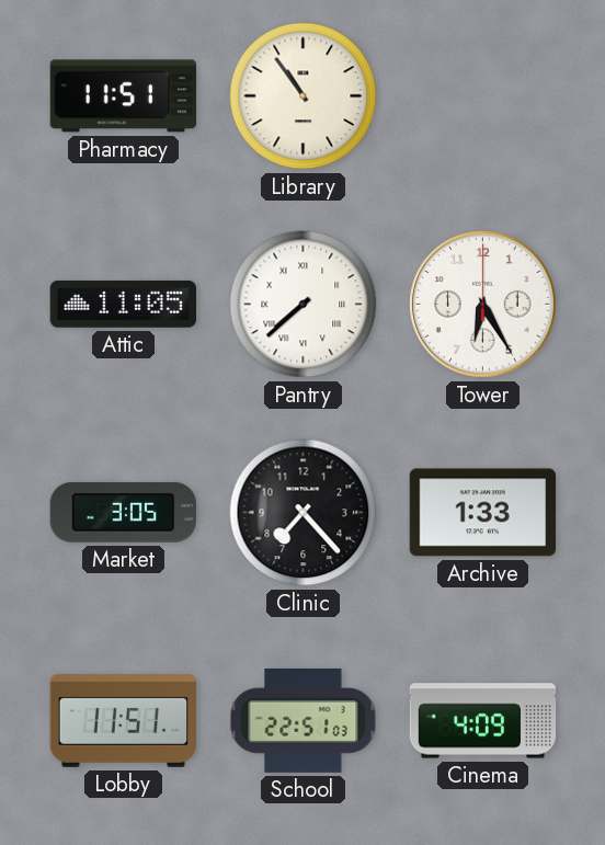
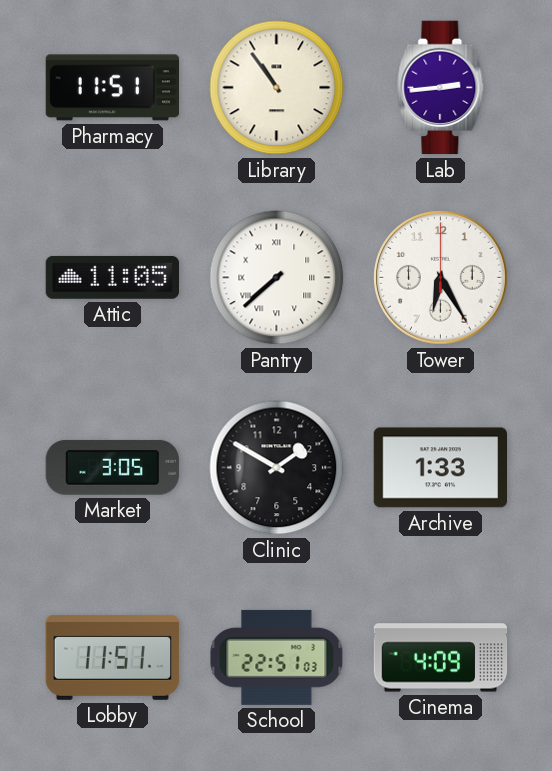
Lab: none -> 2:44 (441, 88)
Clinic: 7:23 -> 1:50 (277, 468)
